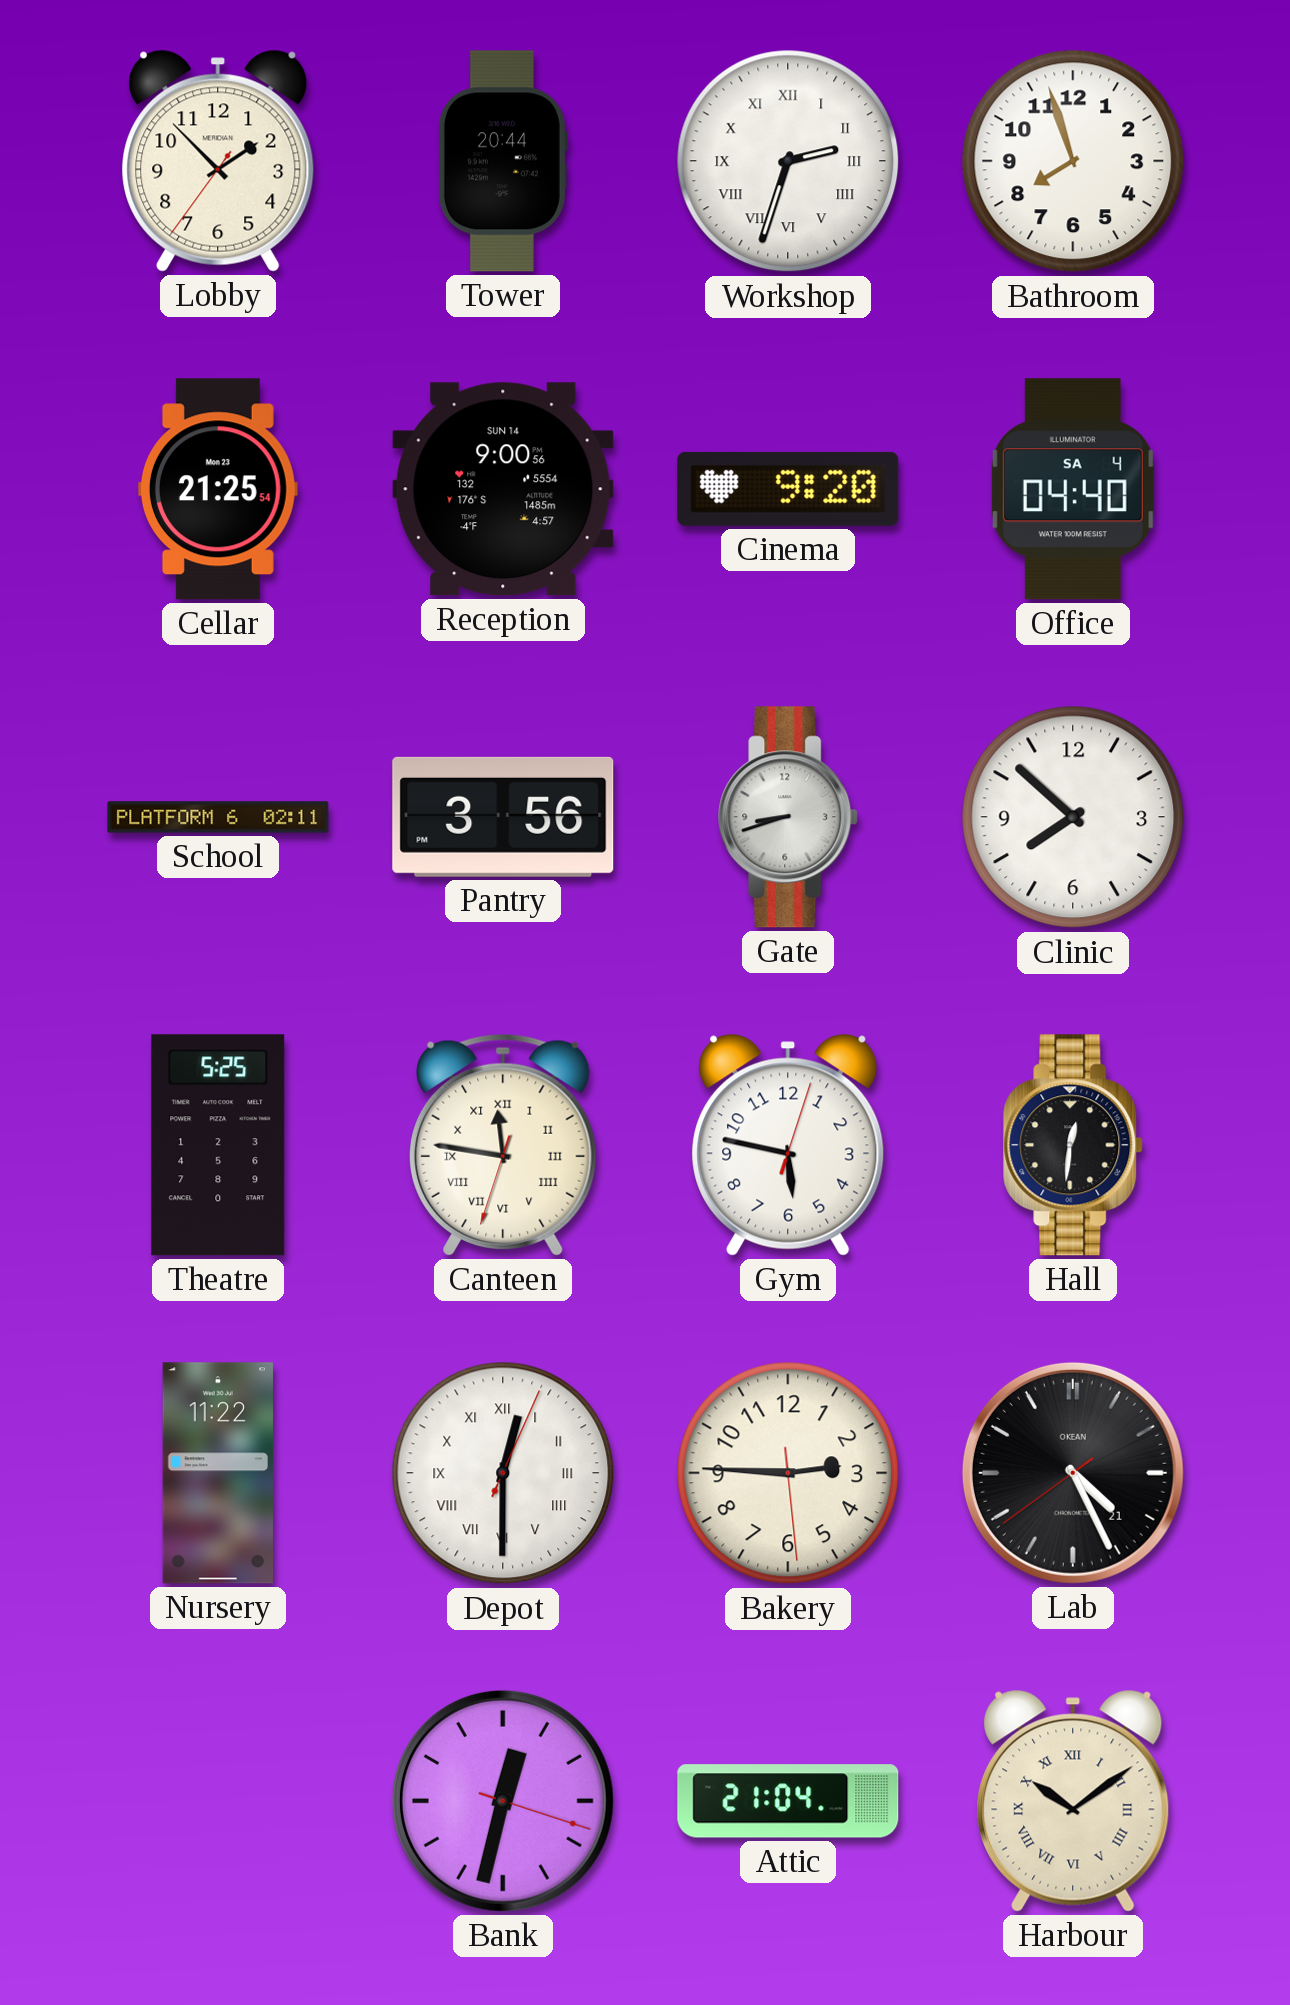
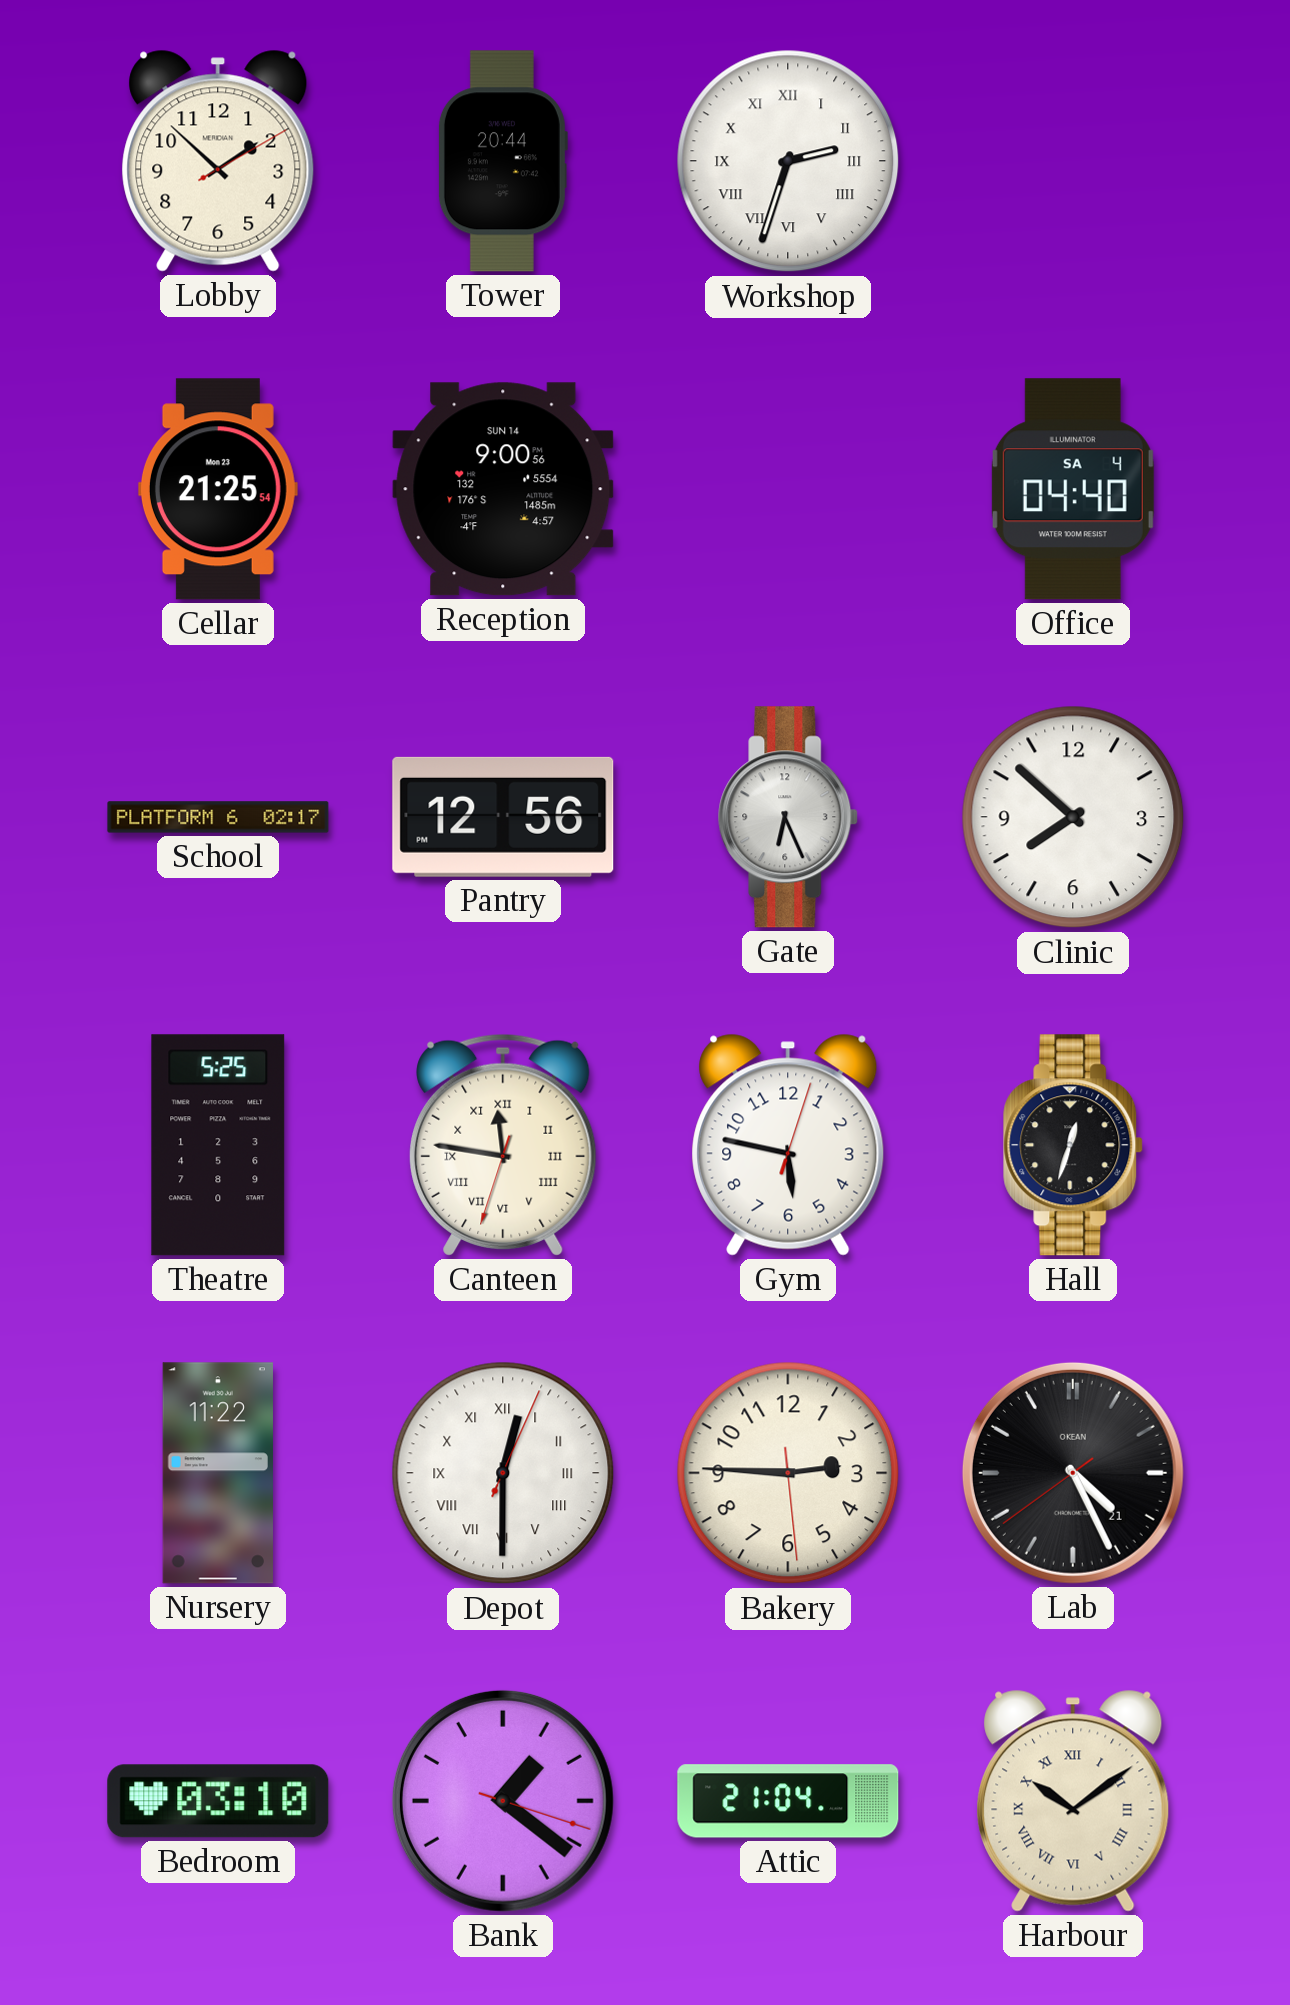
Lobby: 1:52:36 -> 1:52:10 (218, 161)
Bathroom: 7:57 -> none (1073, 161)
Cinema: 9:20 -> none (788, 489)
School: 02:11 -> 02:17 (218, 817)
Pantry: 3:56 -> 12:56 (503, 817)
Gate: 8:42 -> 6:26 (789, 817)
Hall: 12:31 -> 12:33 (1074, 1145)
Bedroom: none -> 03:10 (218, 1801)
Bank: 12:32 -> 1:21 (503, 1801)
